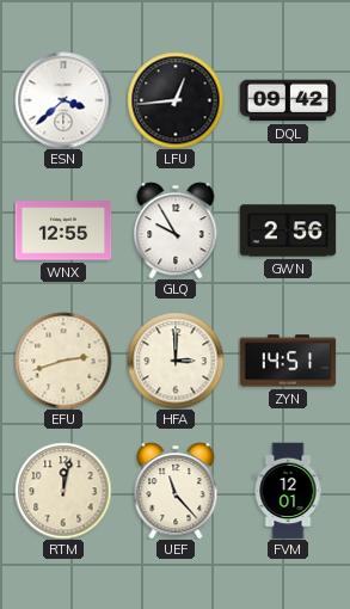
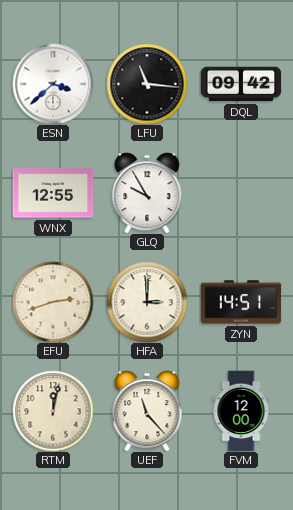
LFU: 12:44 -> 11:16 (147, 84)
GWN: 2:56 -> none (288, 230)
FVM: 12:01 -> 12:00 (241, 411)
